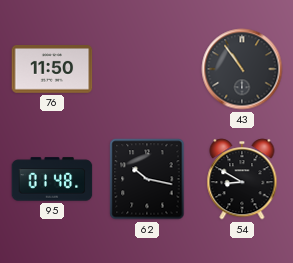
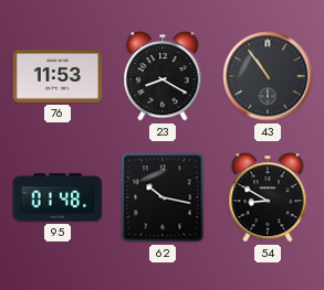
76: 11:50 -> 11:53 (58, 76)
23: none -> 8:20 (163, 76)
